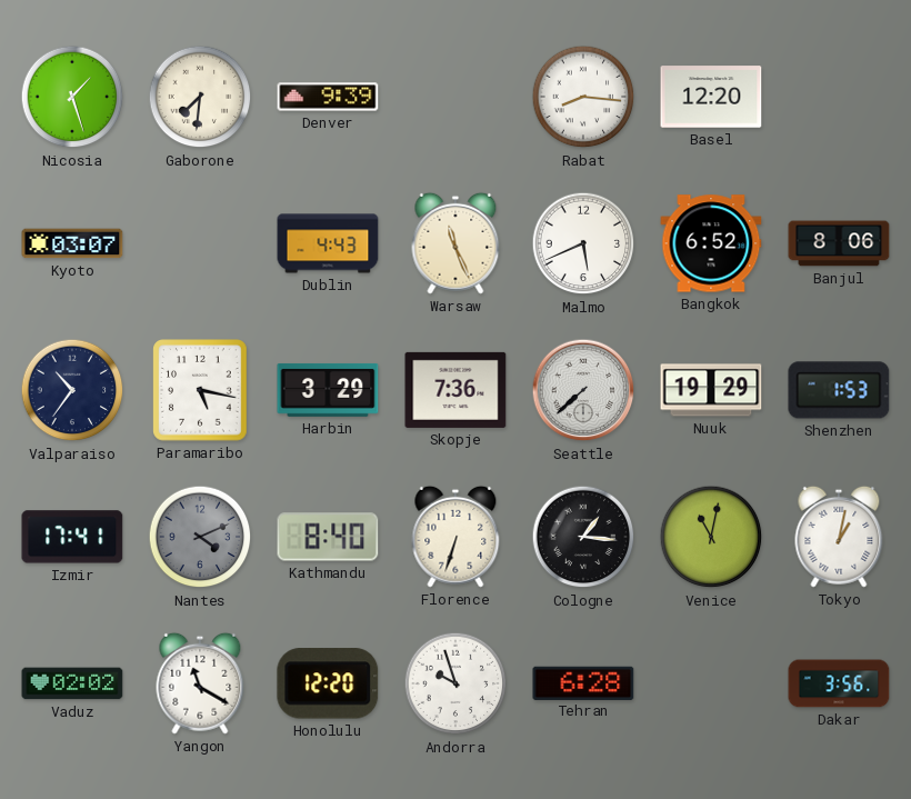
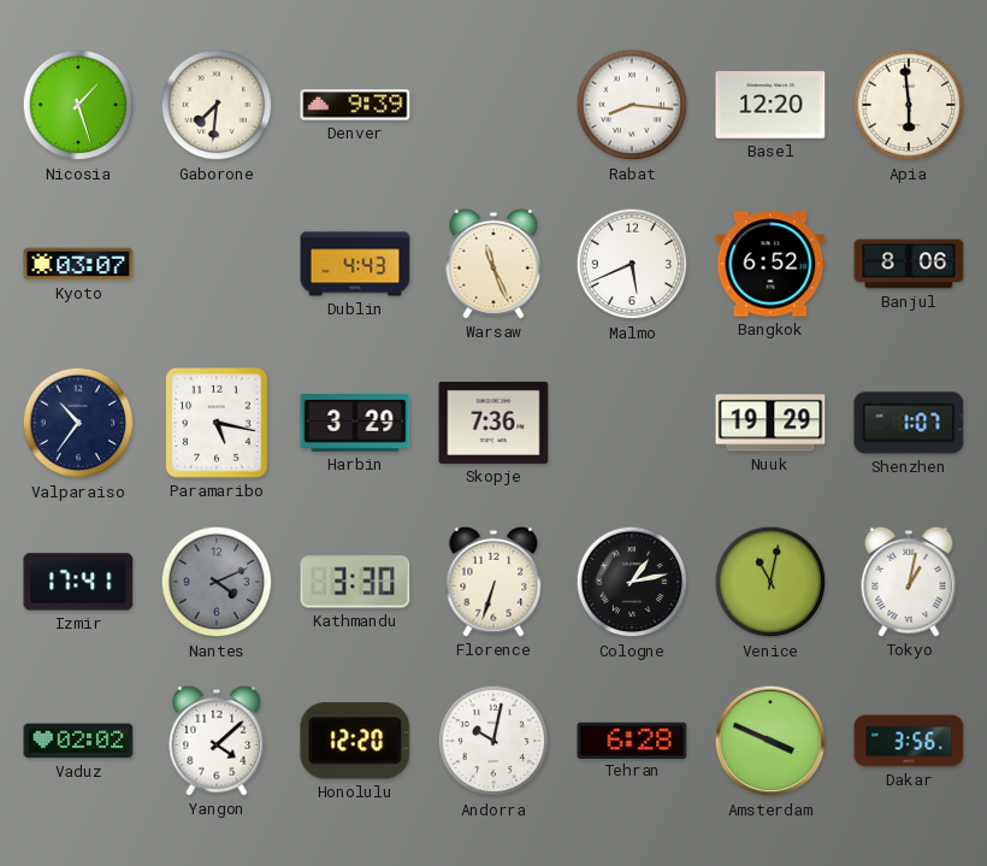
Apia: none -> 5:59 (909, 105)
Seattle: 7:38 -> none (583, 390)
Shenzhen: 1:53 -> 1:07 (909, 423)
Kathmandu: 8:40 -> 3:30 (355, 582)
Cologne: 1:16 -> 1:13 (632, 582)
Yangon: 11:20 -> 4:08 (217, 741)
Andorra: 9:57 -> 10:02 (493, 741)
Amsterdam: none -> 3:49 (770, 741)
